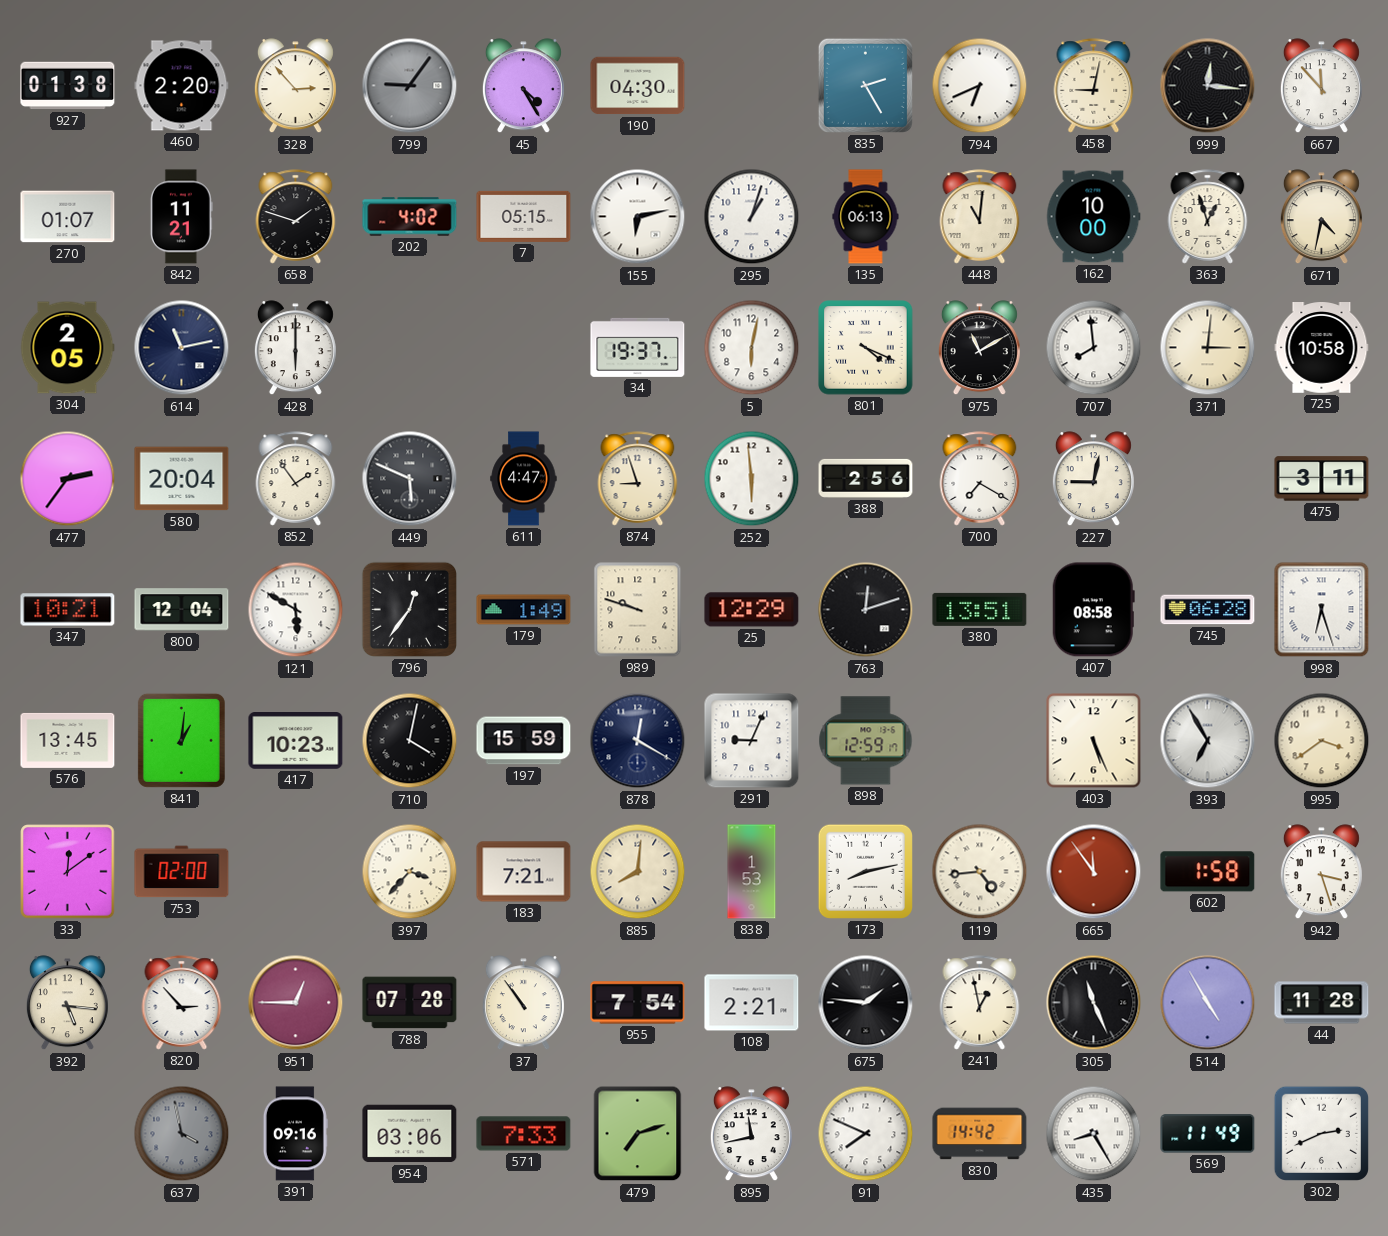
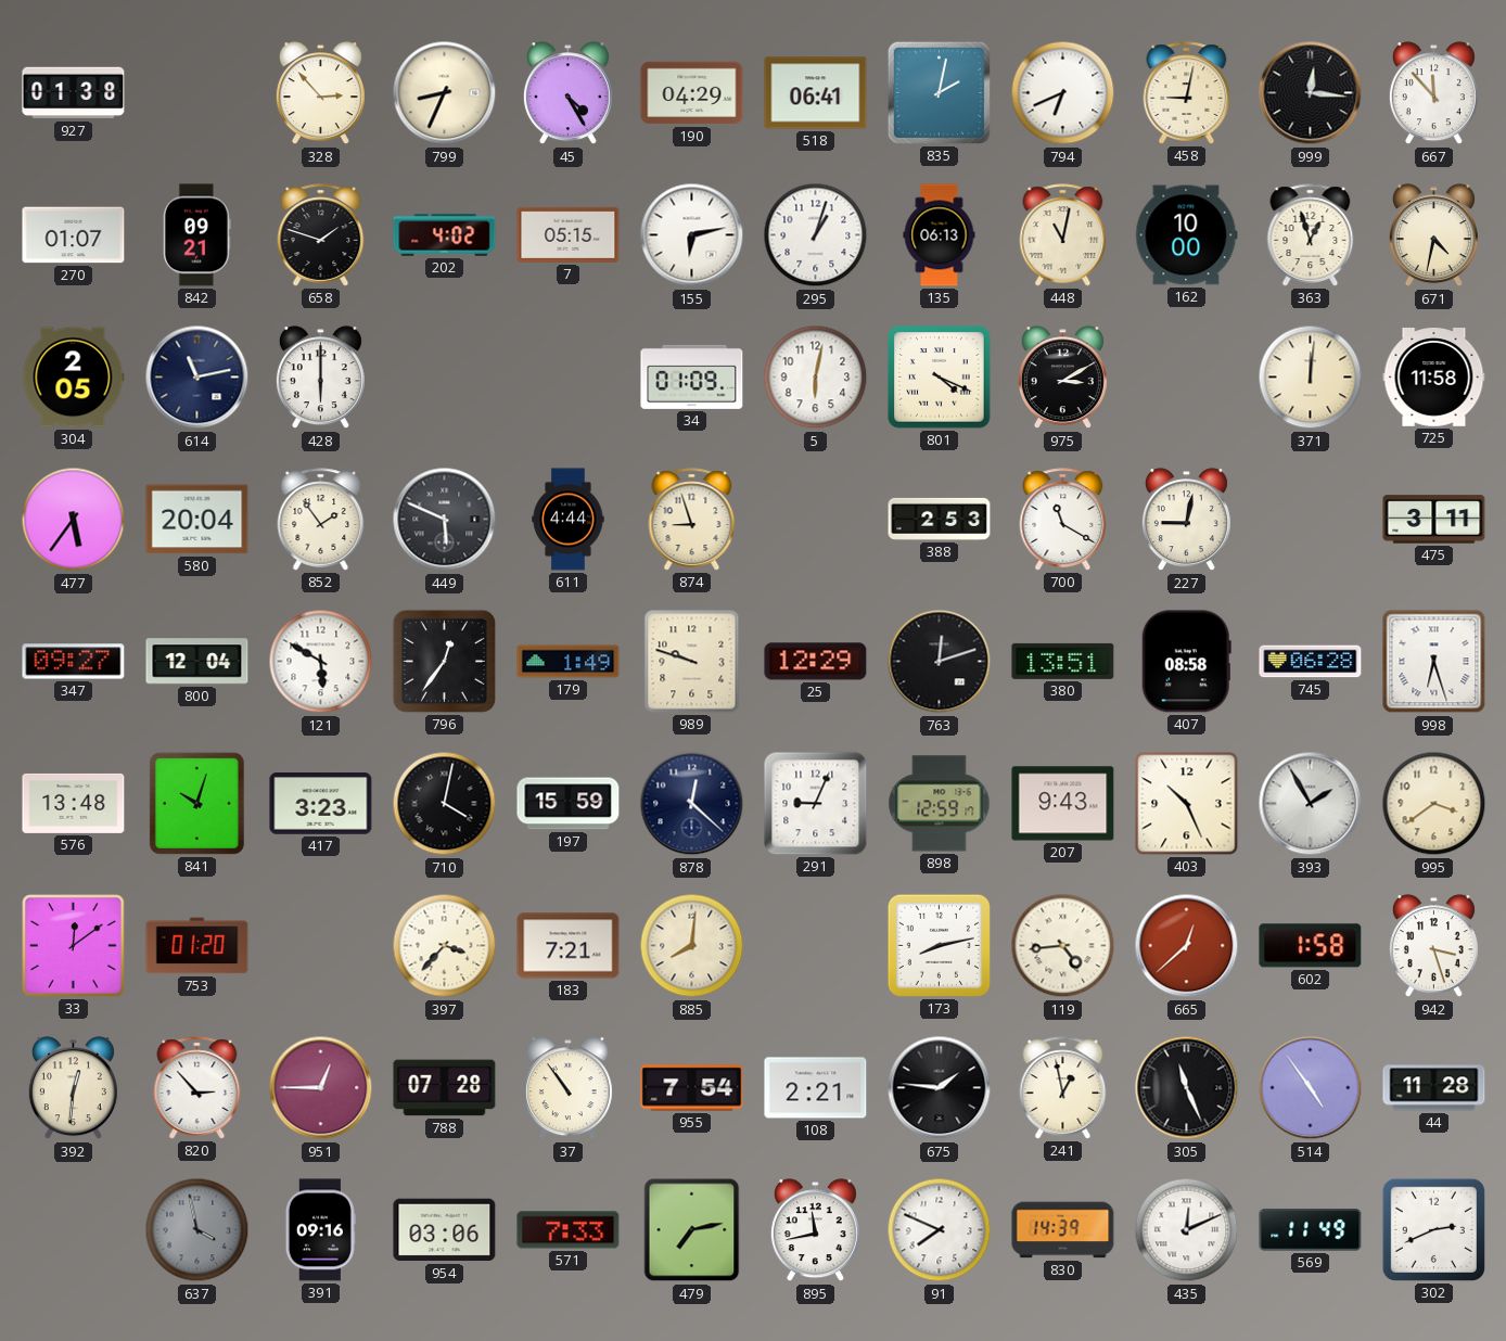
460: 2:20 -> none (182, 86)
799: 9:06 -> 8:34 (445, 93)
799 dial: grey -> cream (445, 93)
190: 04:30 -> 04:29 (692, 93)
518: none -> 06:41 (816, 93)
835: 2:25 -> 2:02 (939, 92)
842: 11:21 -> 09:21 (197, 235)
448: 11:01 -> 11:02 (1063, 235)
34: 19:37 -> 01:09 (692, 376)
975: 11:10 -> 3:10 (1062, 378)
707: 7:59 -> none (1094, 348)
371: 3:01 -> 12:01 (1311, 378)
725: 10:58 -> 11:58 (1434, 378)
477: 2:36 -> 5:36 (74, 520)
611: 4:47 -> 4:44 (569, 520)
252: 5:59 -> none (752, 479)
388: 2:56 -> 2:53 (940, 519)
700: 7:20 -> 11:20 (1063, 520)
347: 10:21 -> 09:27 (74, 662)
576: 13:45 -> 13:48 (74, 803)
841: 1:01 -> 10:03 (196, 803)
417: 10:23 -> 3:23 (321, 804)
878: 12:20 -> 12:22 (692, 804)
207: none -> 9:43 (1063, 804)
403: 5:26 -> 10:26 (1187, 804)
393: 6:55 -> 1:55 (1311, 804)
753: 02:00 -> 01:20 (197, 946)
838: 1:53 -> none (752, 872)
665: 11:54 -> 12:38 (1187, 946)
392: 5:16 -> 12:31 (73, 1088)
514: 4:55 -> 4:54 (1311, 1088)
479: 7:12 -> 7:13 (692, 1230)
830: 14:42 -> 14:39 (1063, 1230)
435: 8:25 -> 12:11 (1187, 1230)
